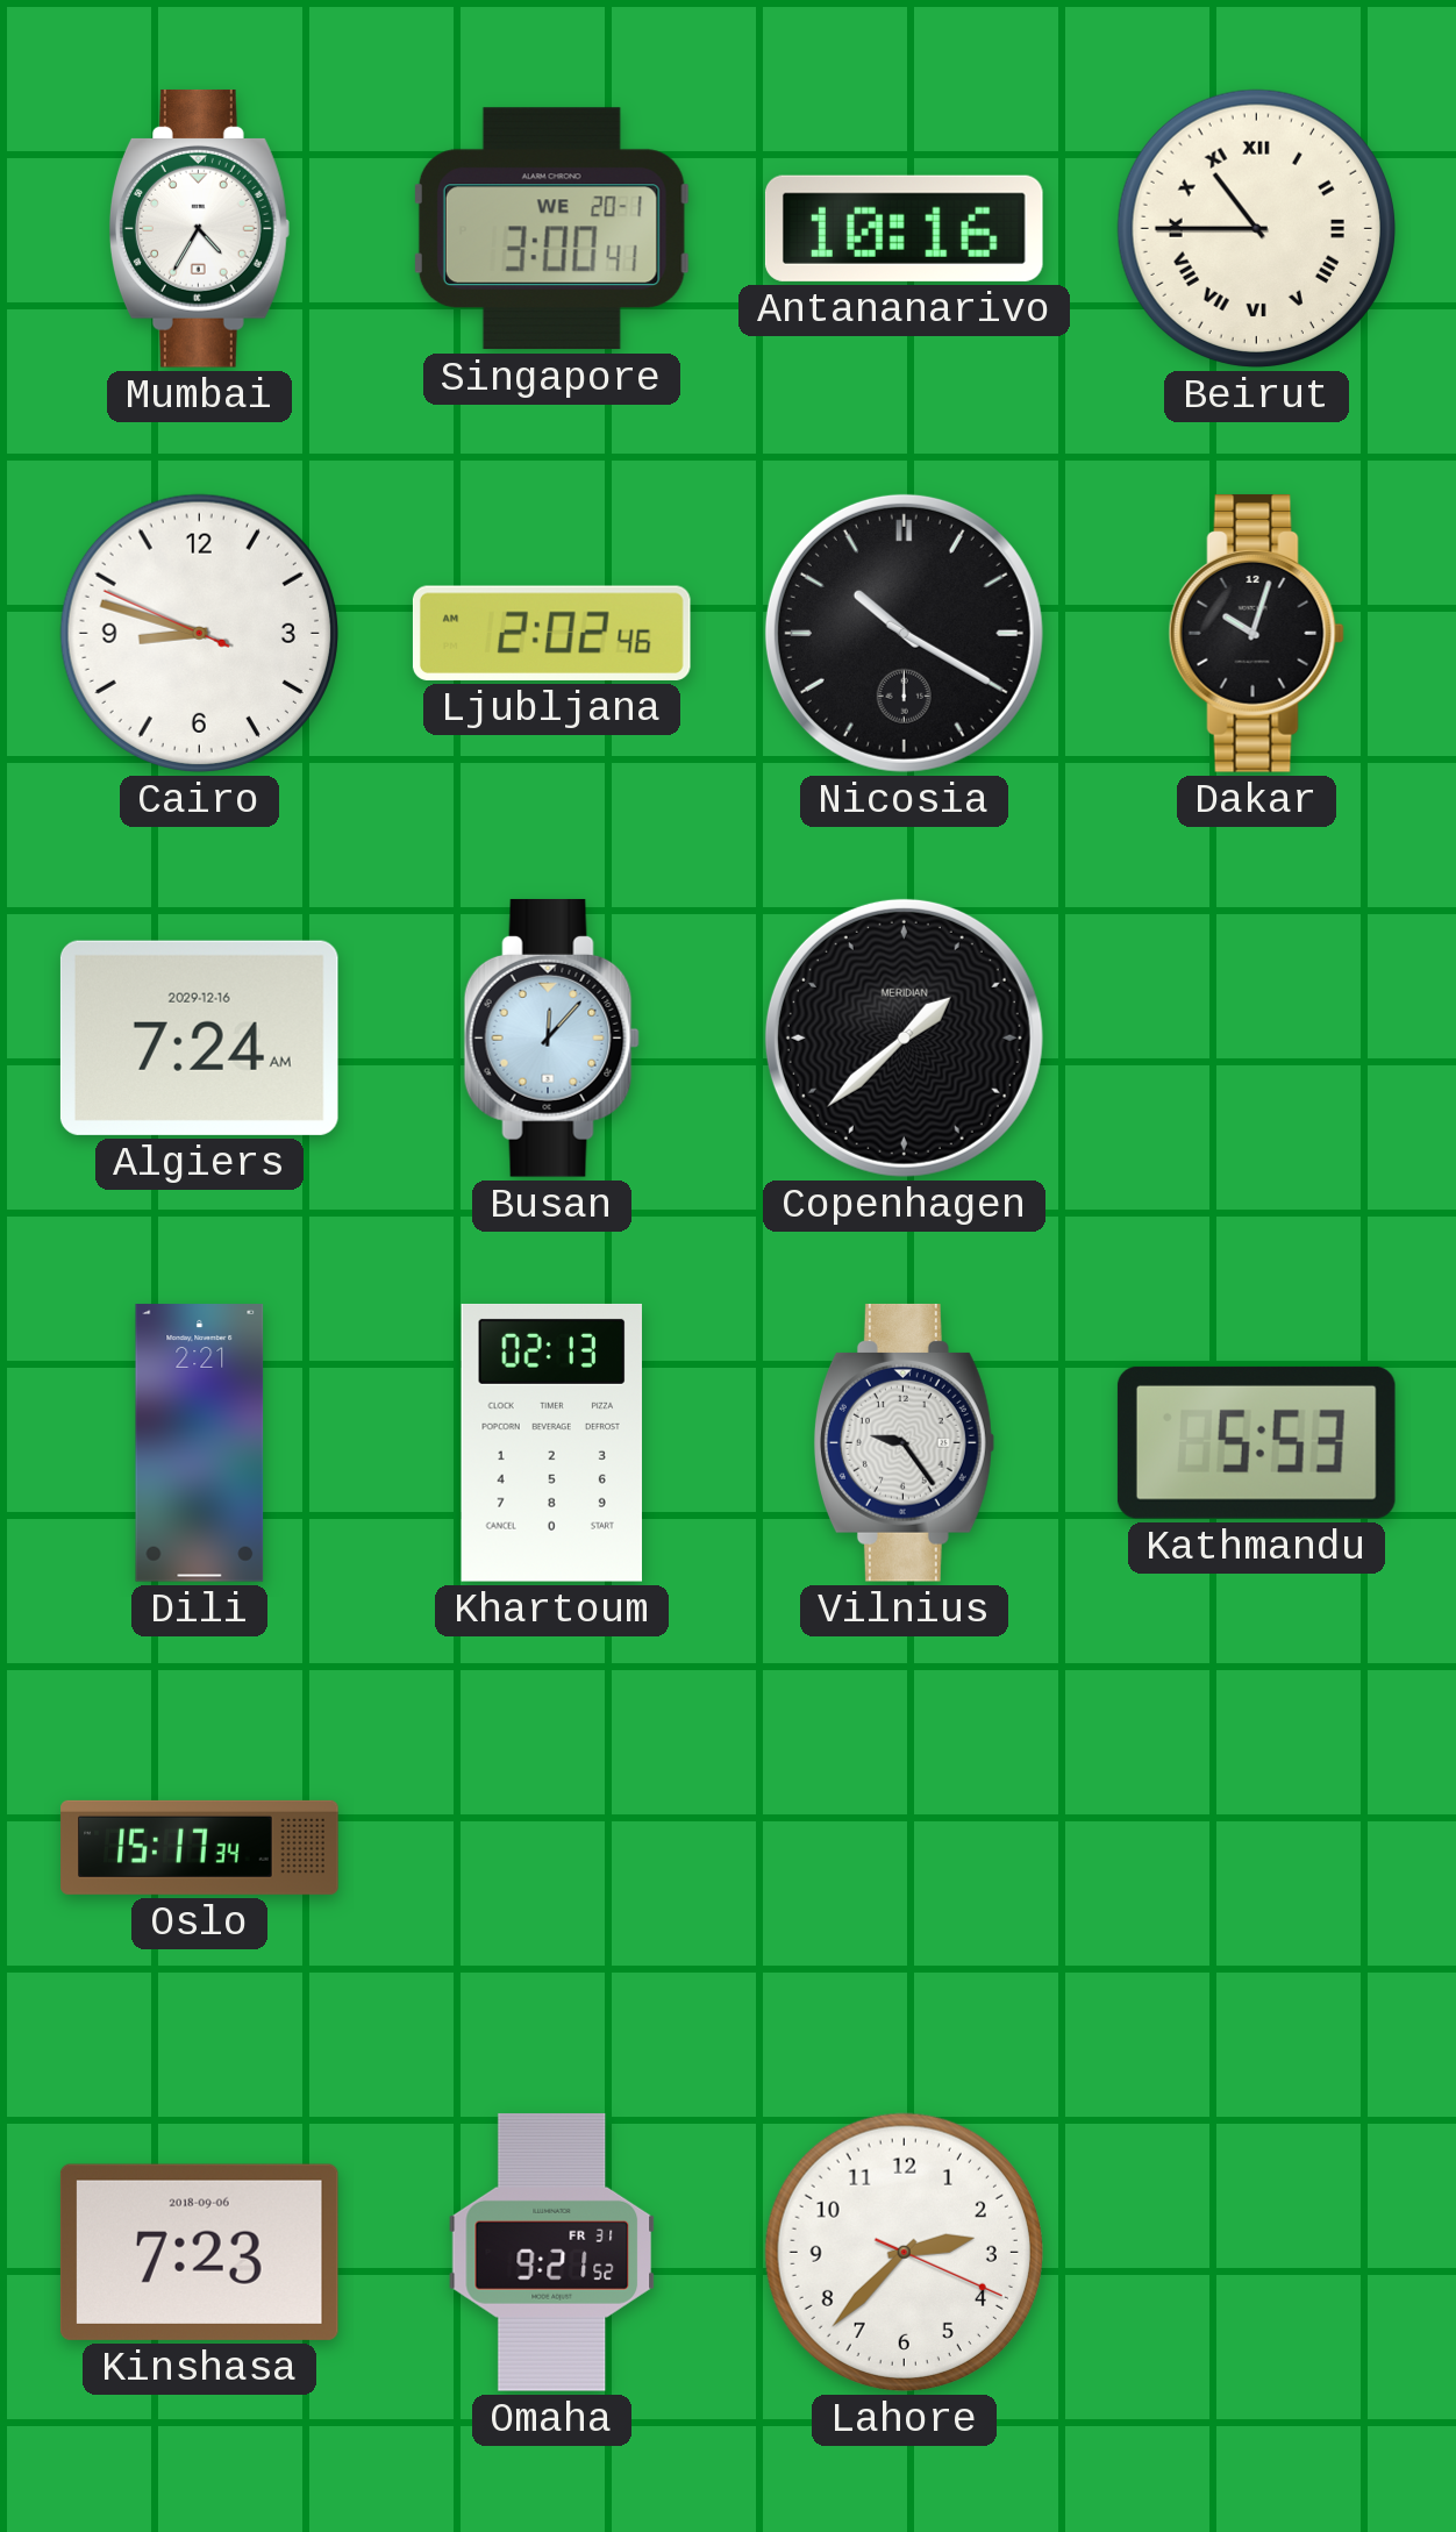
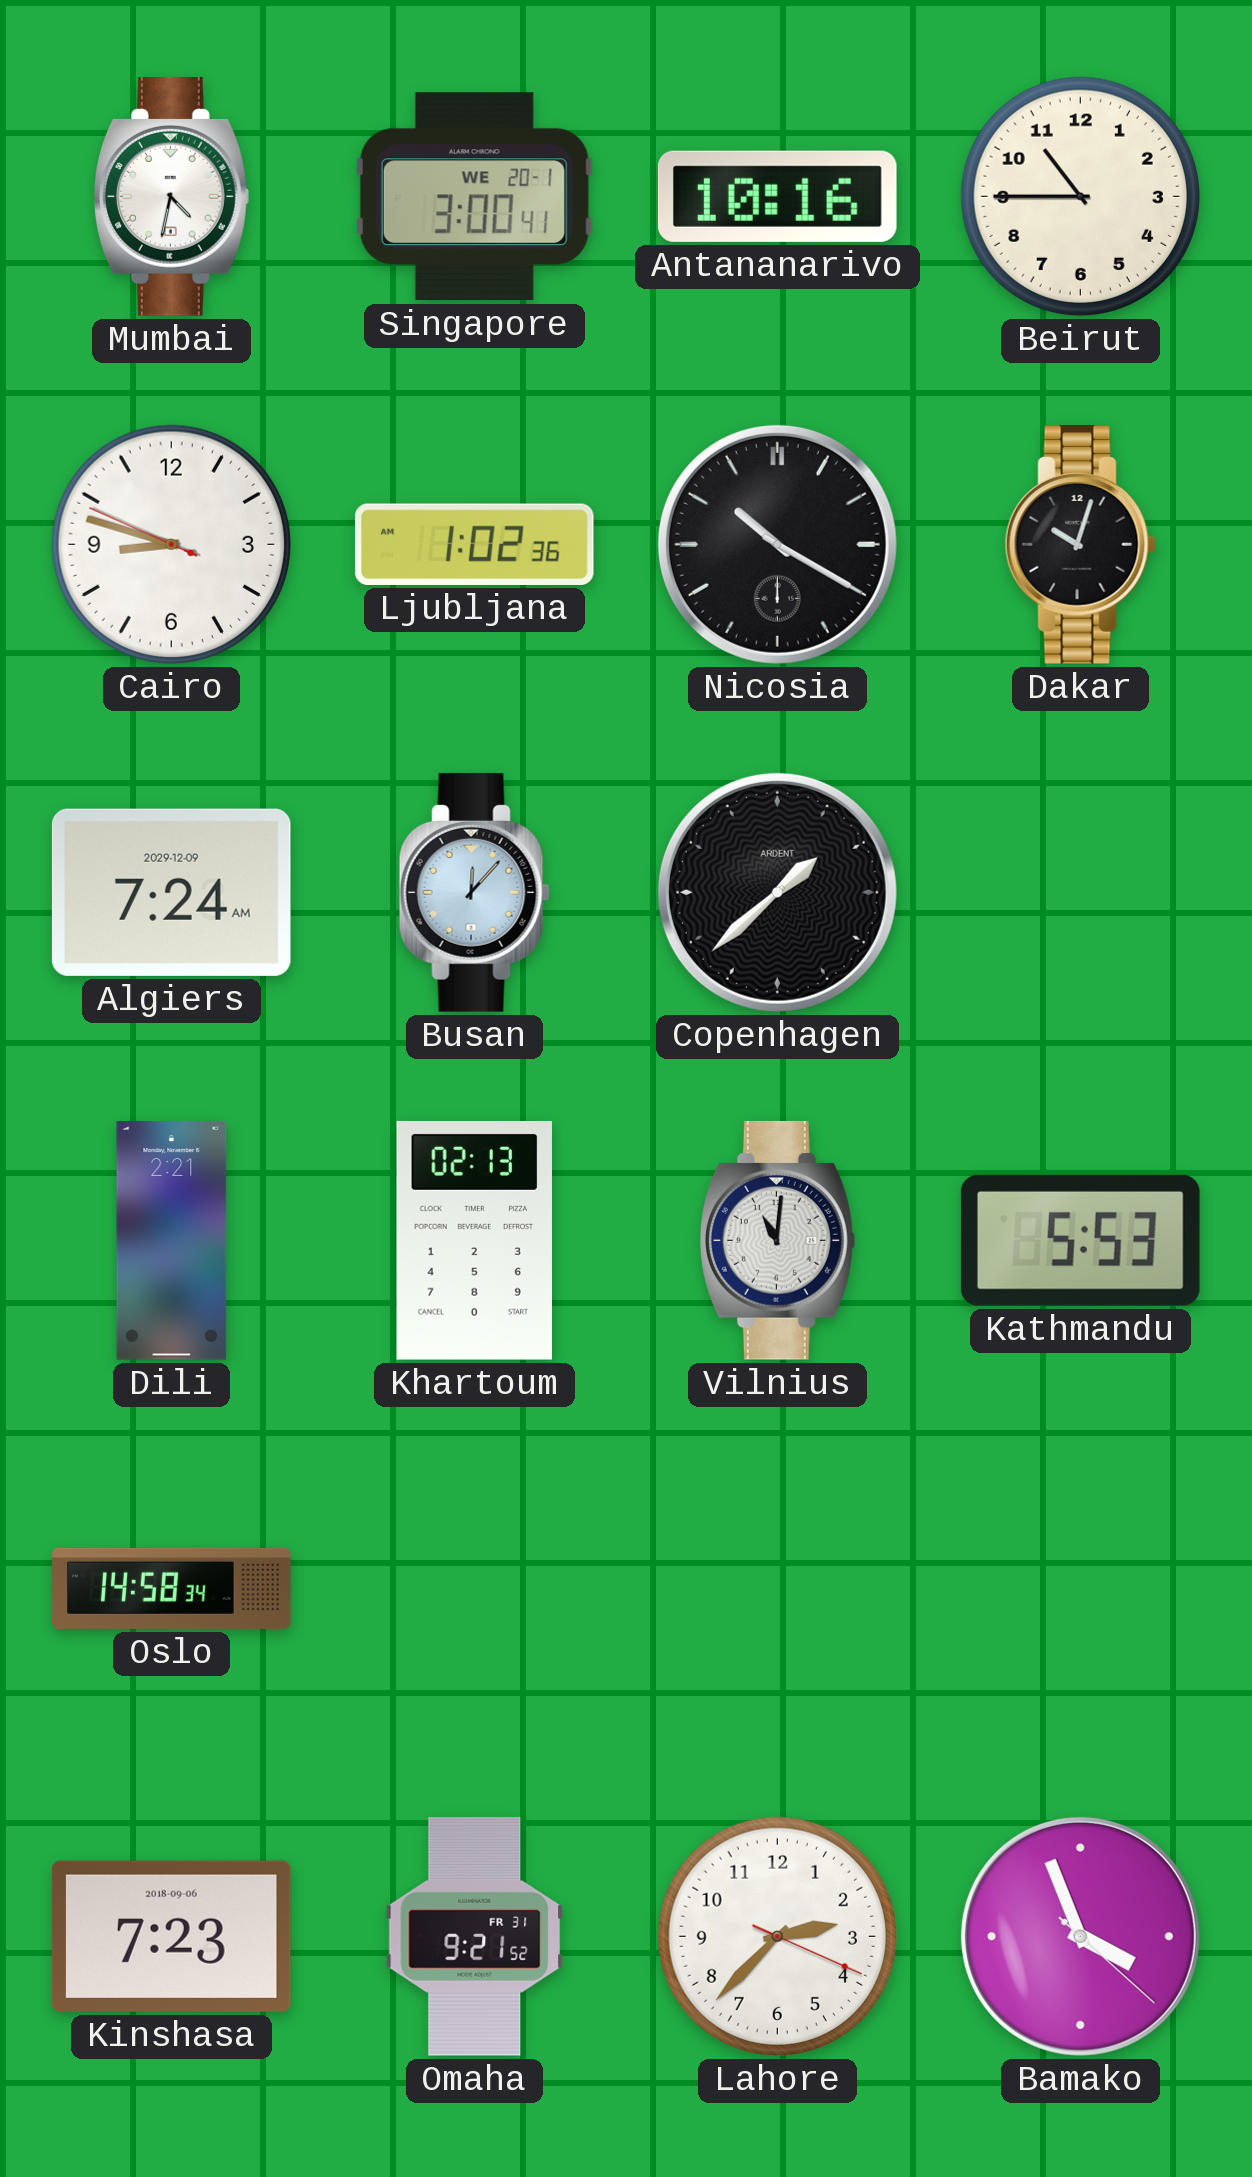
Mumbai: 4:35 -> 4:32 (171, 196)
Beirut numerals: Roman -> Arabic (1080, 196)
Ljubljana: 2:02 -> 1:02 (474, 544)
Algiers date: 2029-12-16 -> 2029-12-09 (171, 892)
Copenhagen brand: MERIDIAN -> ARDENT (777, 892)
Vilnius: 9:24 -> 11:01 (777, 1240)
Oslo: 15:17 -> 14:58 (172, 1588)
Bamako: none -> 3:56 (1080, 1936)
